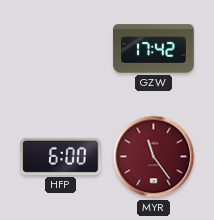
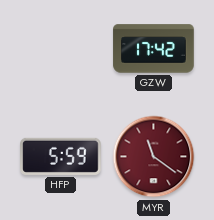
HFP: 6:00 -> 5:59 (61, 156)
MYR: 11:24 -> 11:21 (154, 157)
